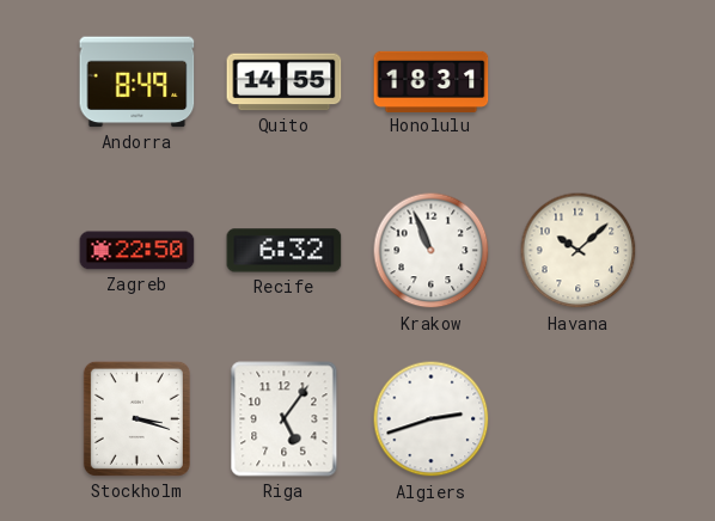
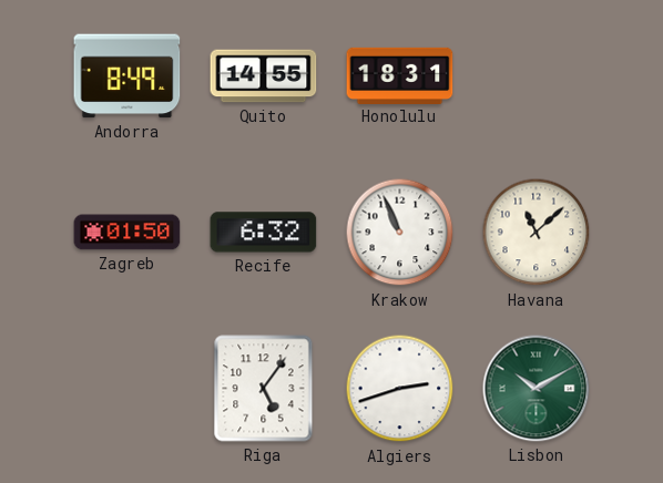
Zagreb: 22:50 -> 01:50 (127, 233)
Havana: 10:08 -> 11:08 (537, 233)
Stockholm: 3:18 -> none (136, 418)
Lisbon: none -> 10:10 (537, 389)
